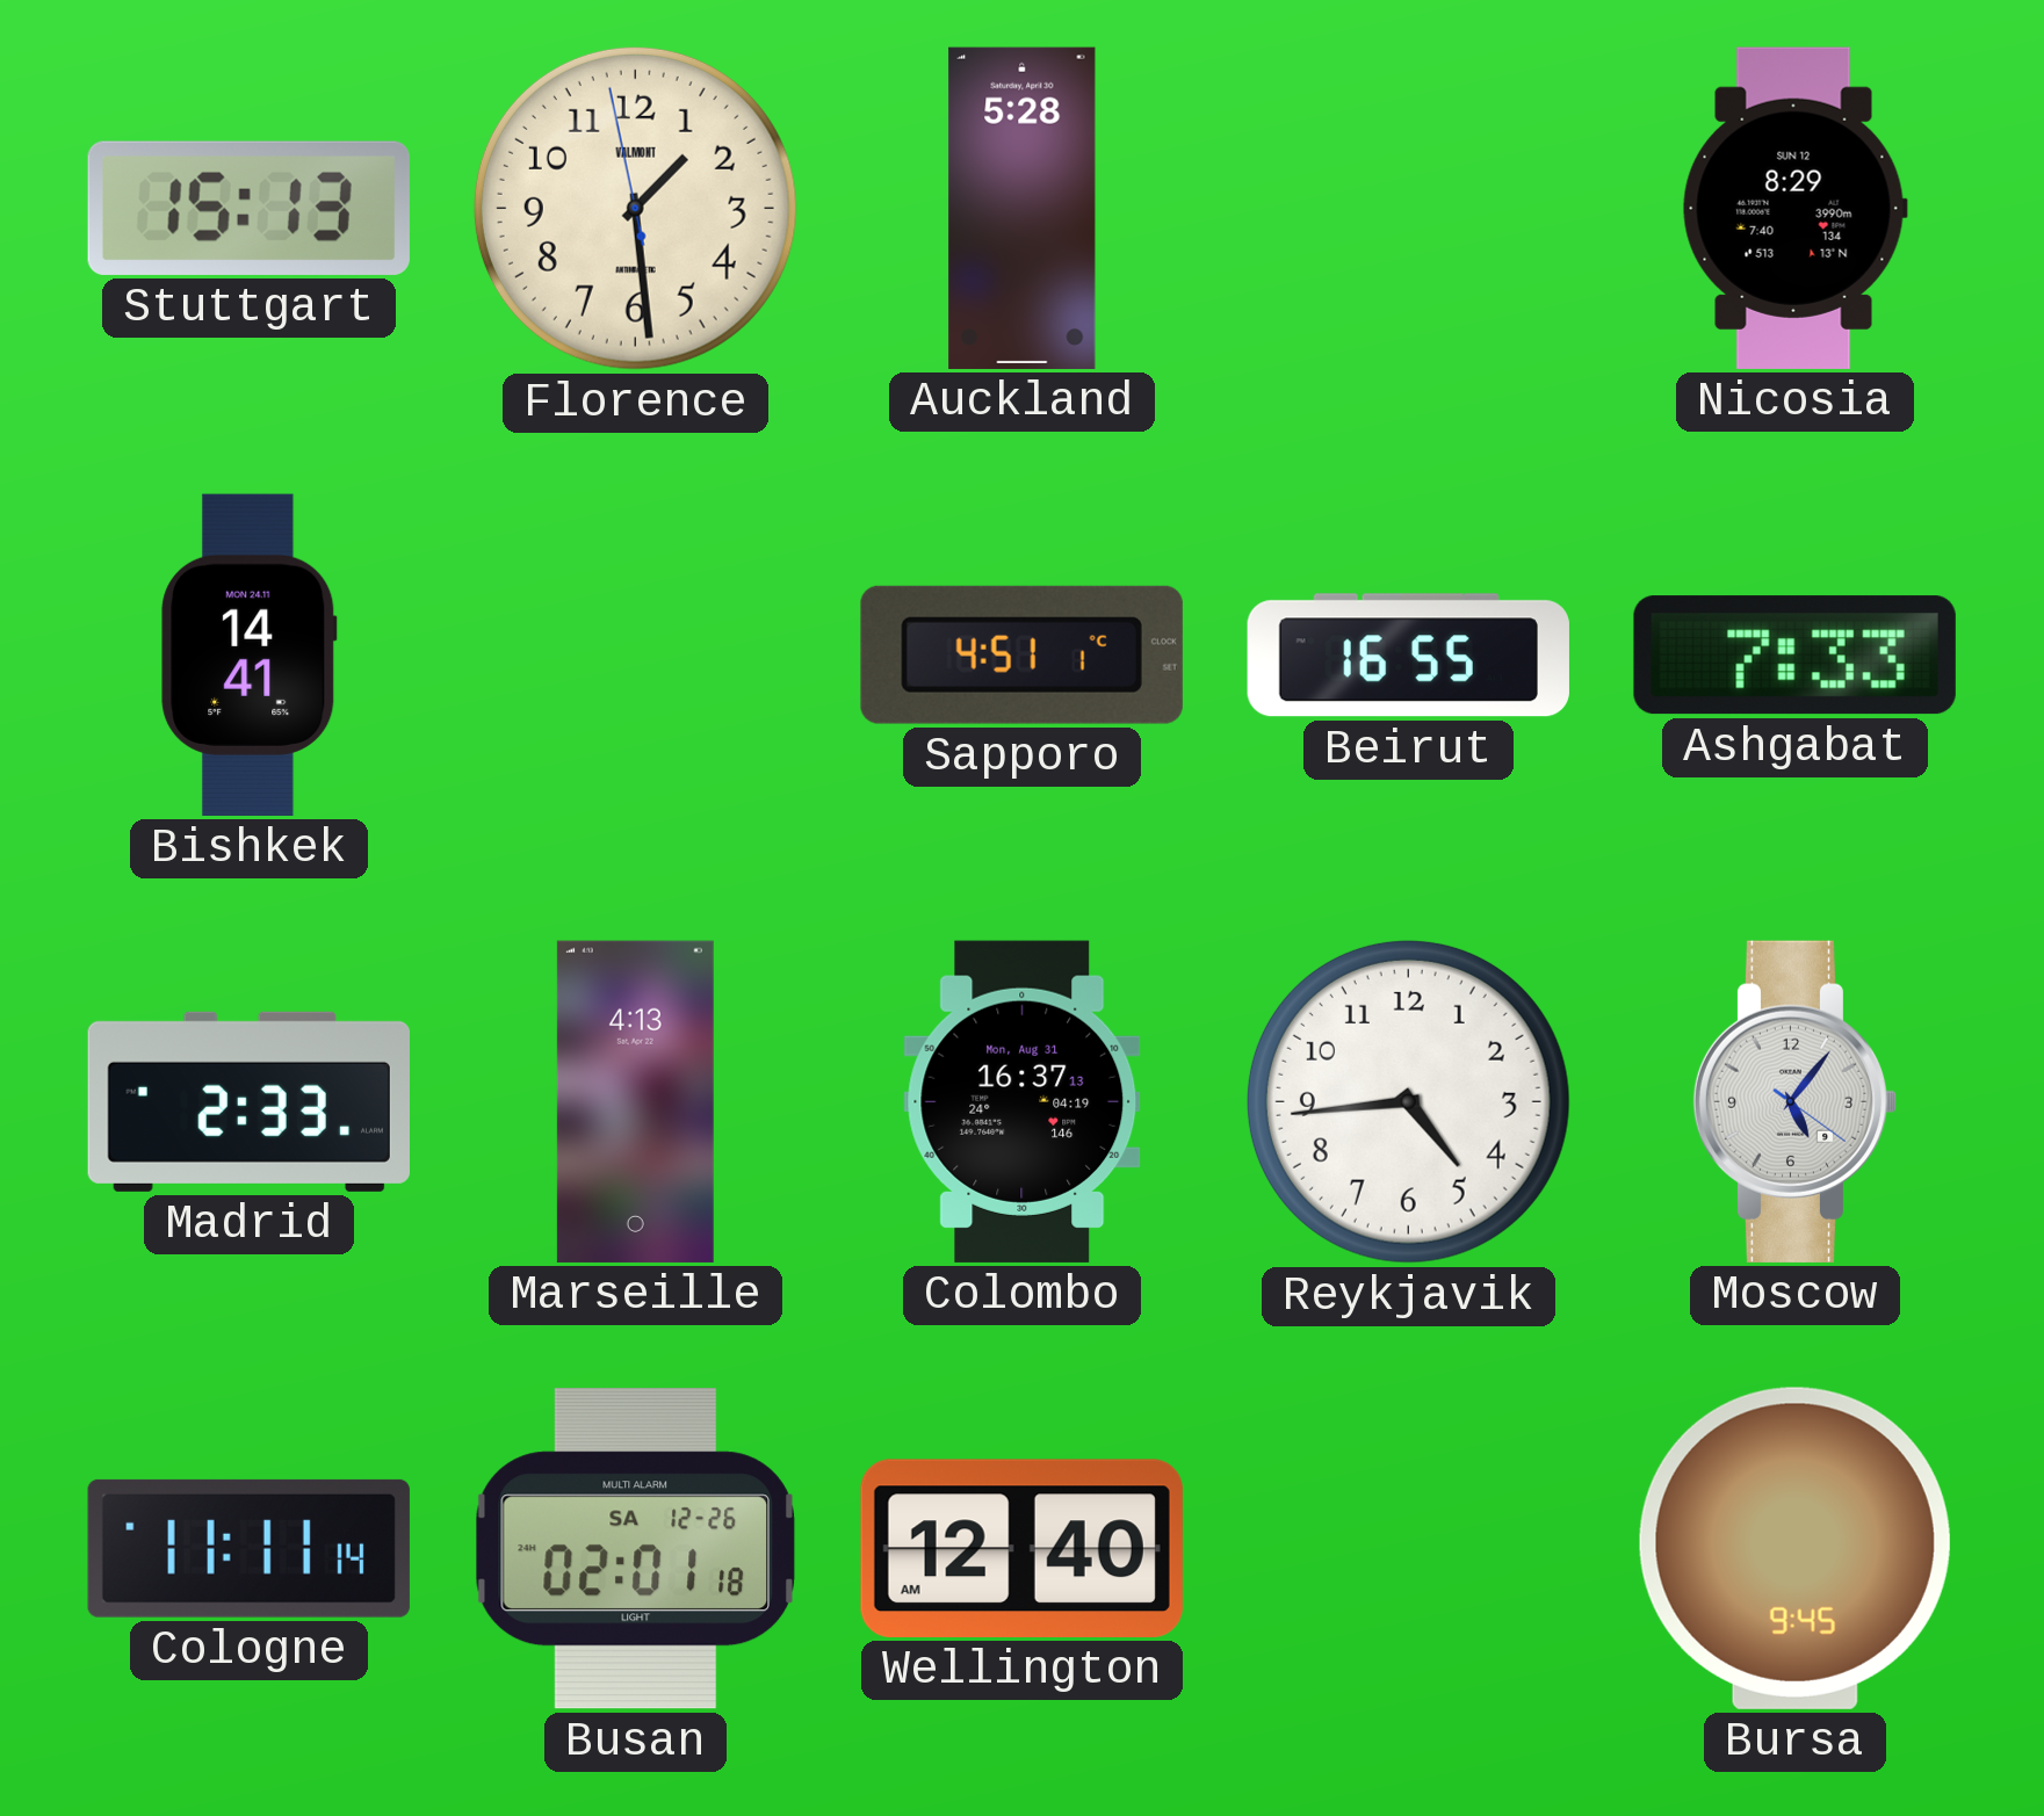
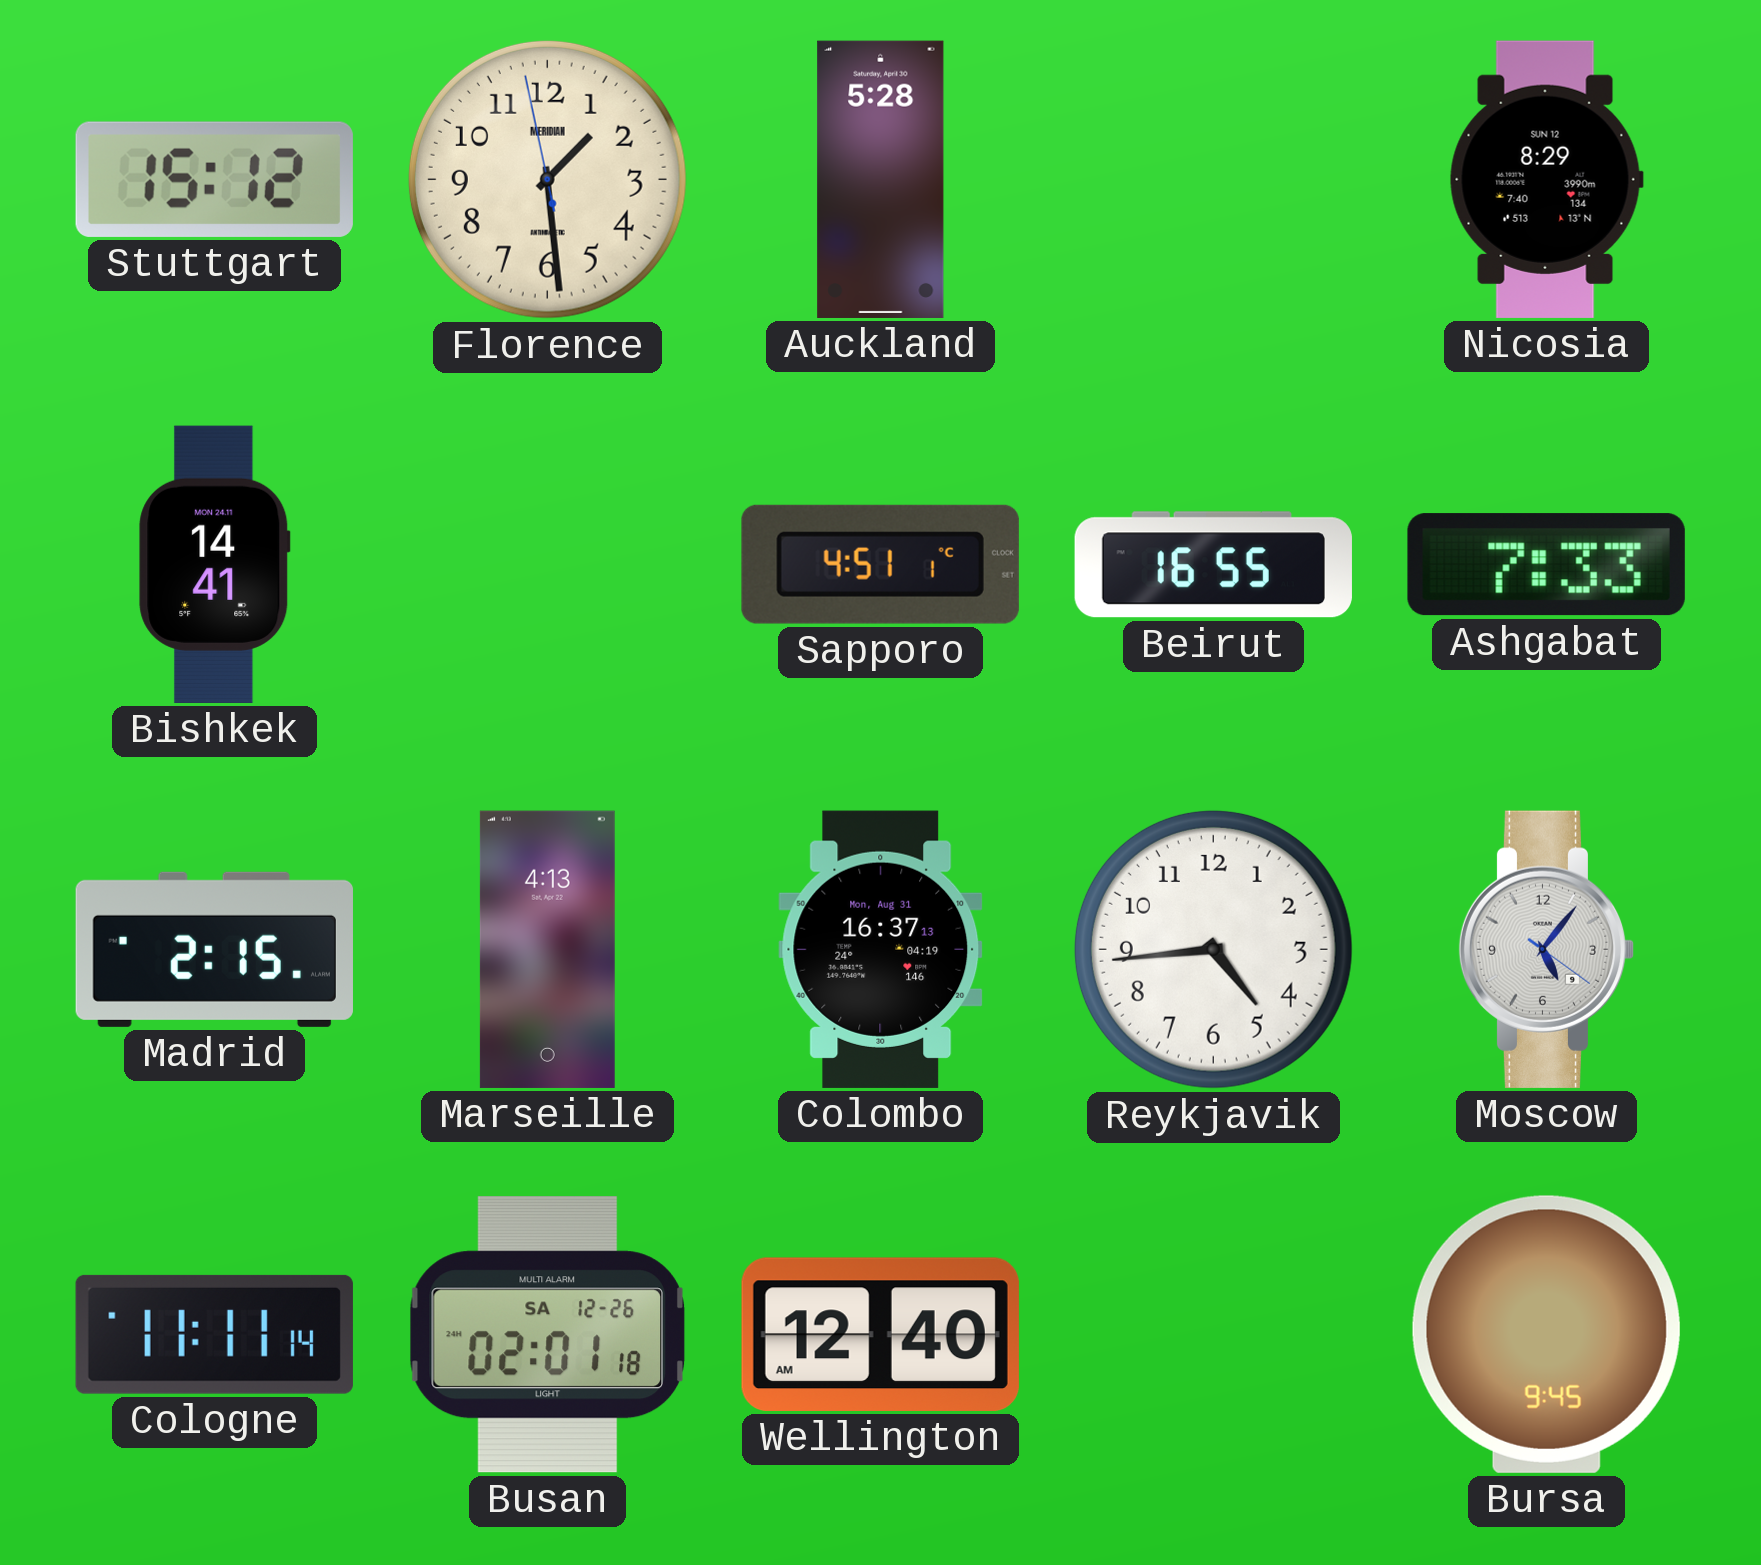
Stuttgart: 15:13 -> 15:12 (214, 179)
Florence brand: VALMONT -> MERIDIAN (547, 179)
Madrid: 2:33 -> 2:15 (214, 949)
